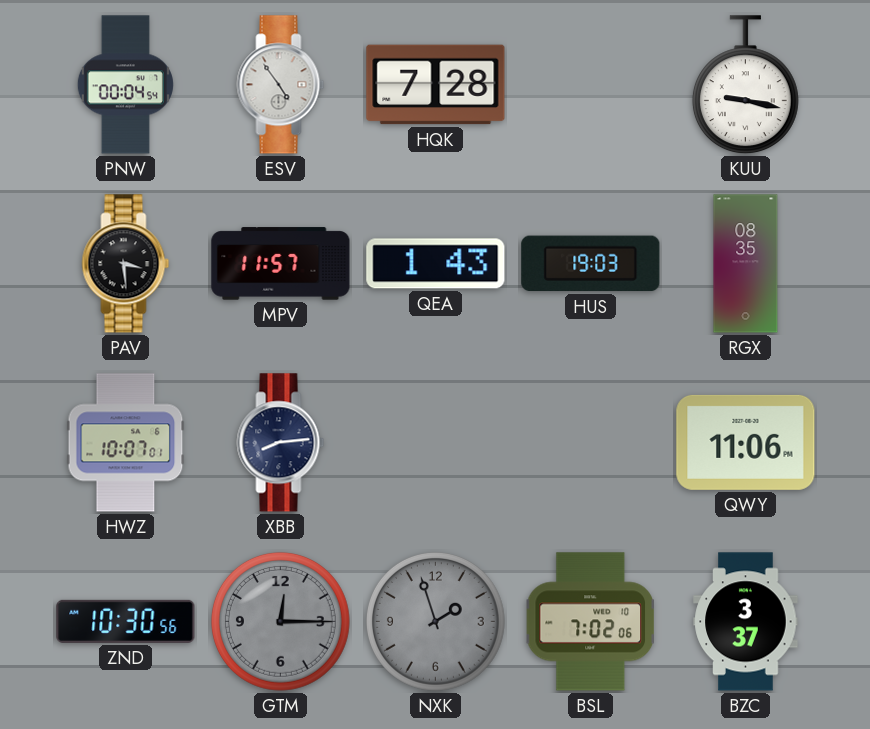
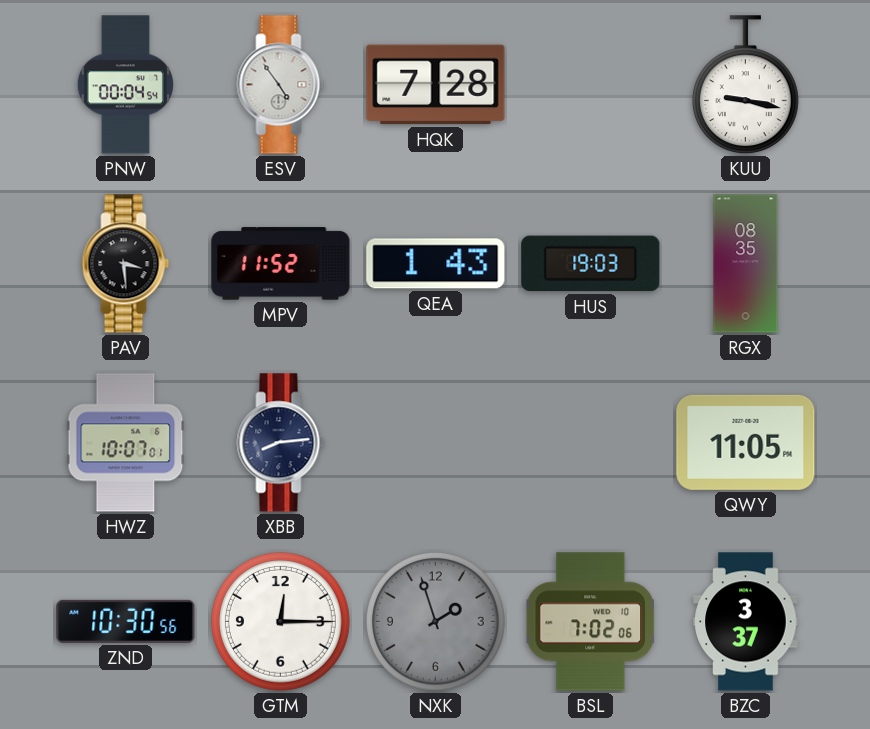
MPV: 11:57 -> 11:52 (281, 264)
QWY: 11:06 -> 11:05 (746, 442)
GTM dial: grey -> white (280, 621)
